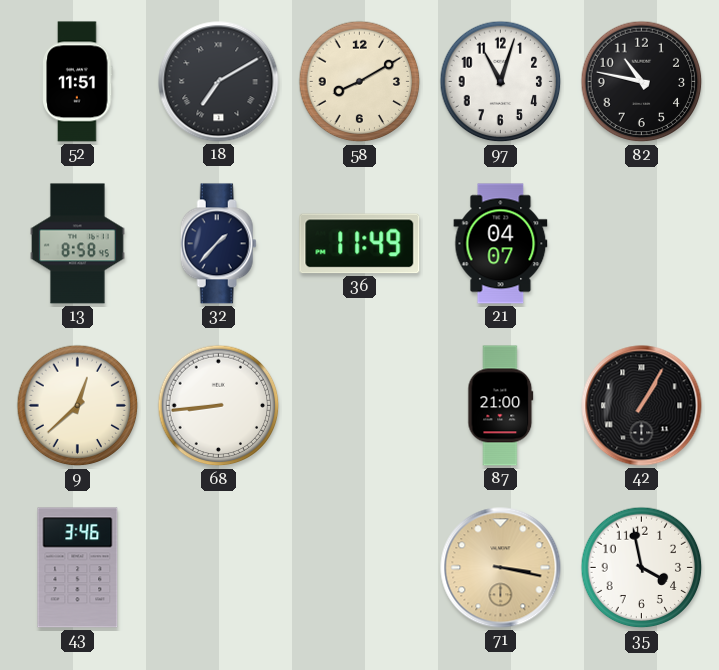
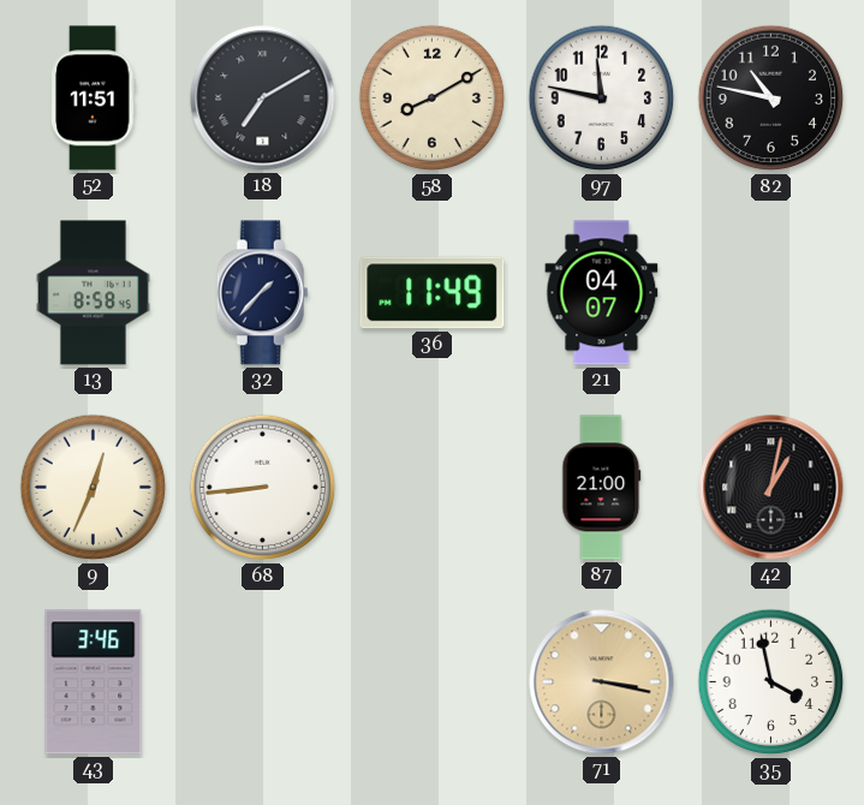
97: 11:03 -> 11:47 (602, 99)
9: 12:38 -> 12:34 (94, 488)
42: 1:05 -> 1:02 (771, 488)
